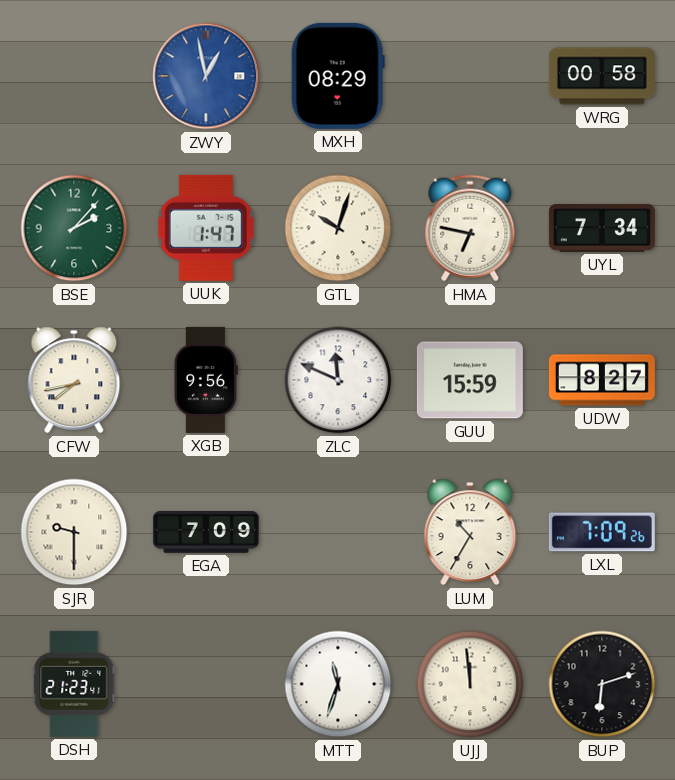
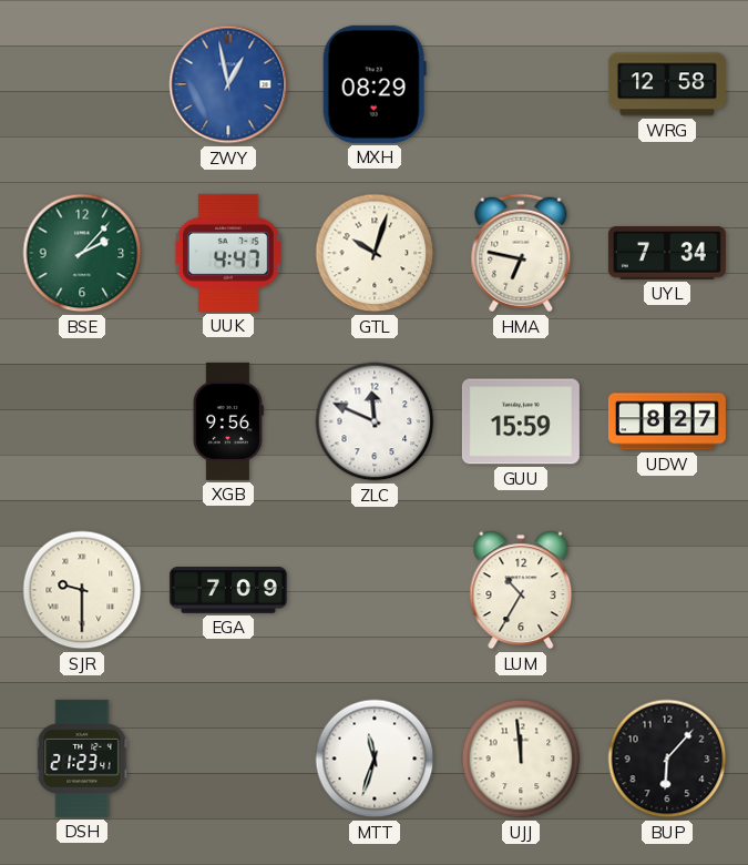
WRG: 00:58 -> 12:58 (667, 84)
UUK: 1:47 -> 4:47 (228, 253)
CFW: 7:43 -> none (74, 380)
LXL: 7:09 -> none (602, 532)
BUP: 6:12 -> 6:07 (667, 759)
